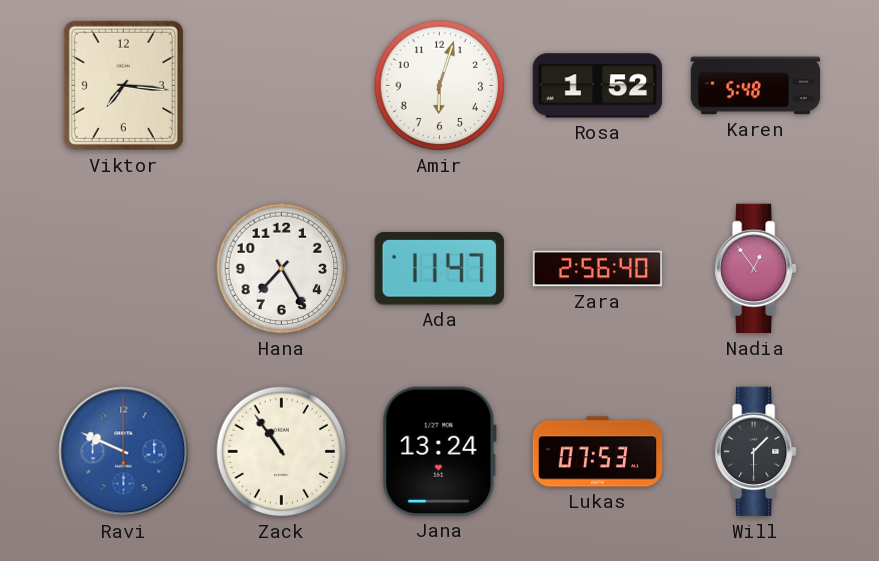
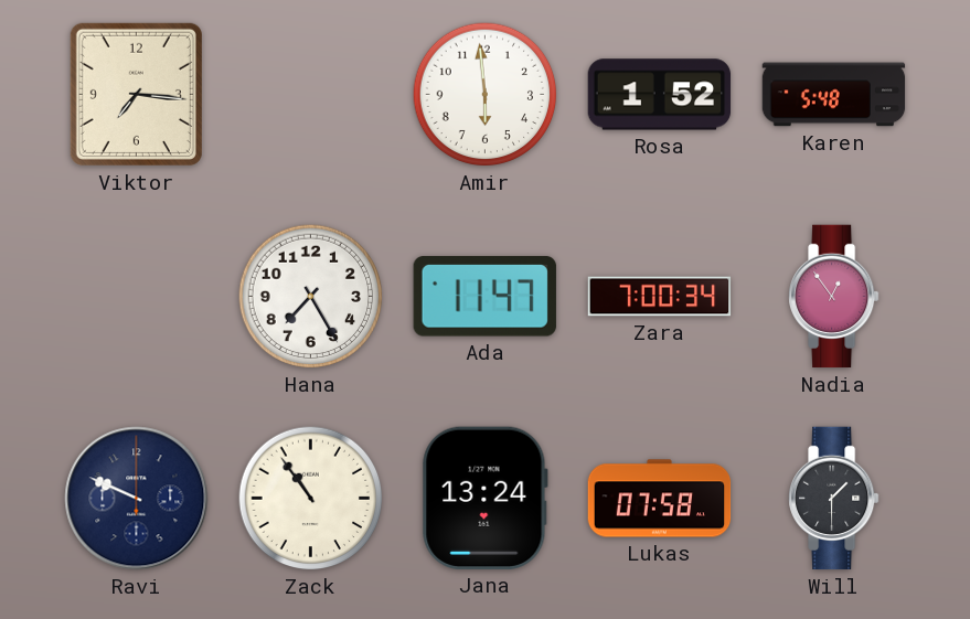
Amir: 6:03 -> 5:59 (486, 95)
Zara: 2:56 -> 7:00 (660, 297)
Ravi dial: blue -> navy (137, 499)
Lukas: 07:53 -> 07:58 (660, 499)
